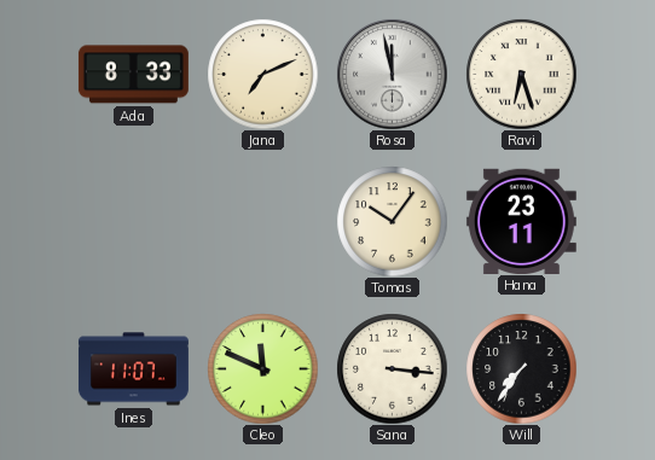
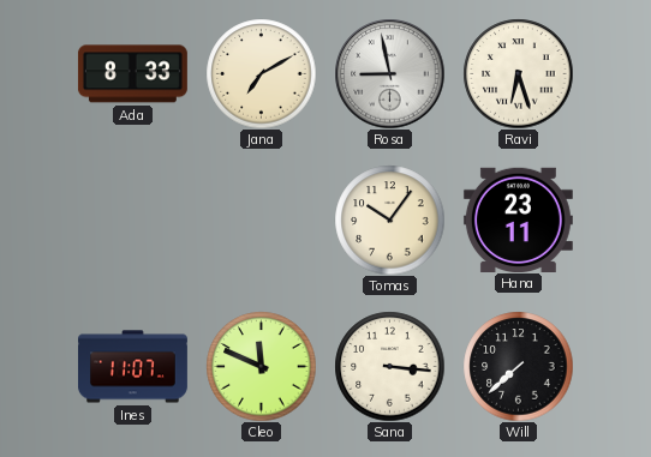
Jana: 7:11 -> 7:10 (261, 73)
Rosa: 11:58 -> 8:58 (389, 73)
Will: 7:36 -> 7:38 (518, 366)
